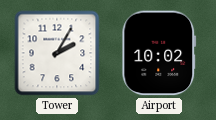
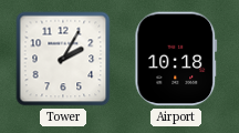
Airport: 10:02 -> 10:18 (176, 59)
